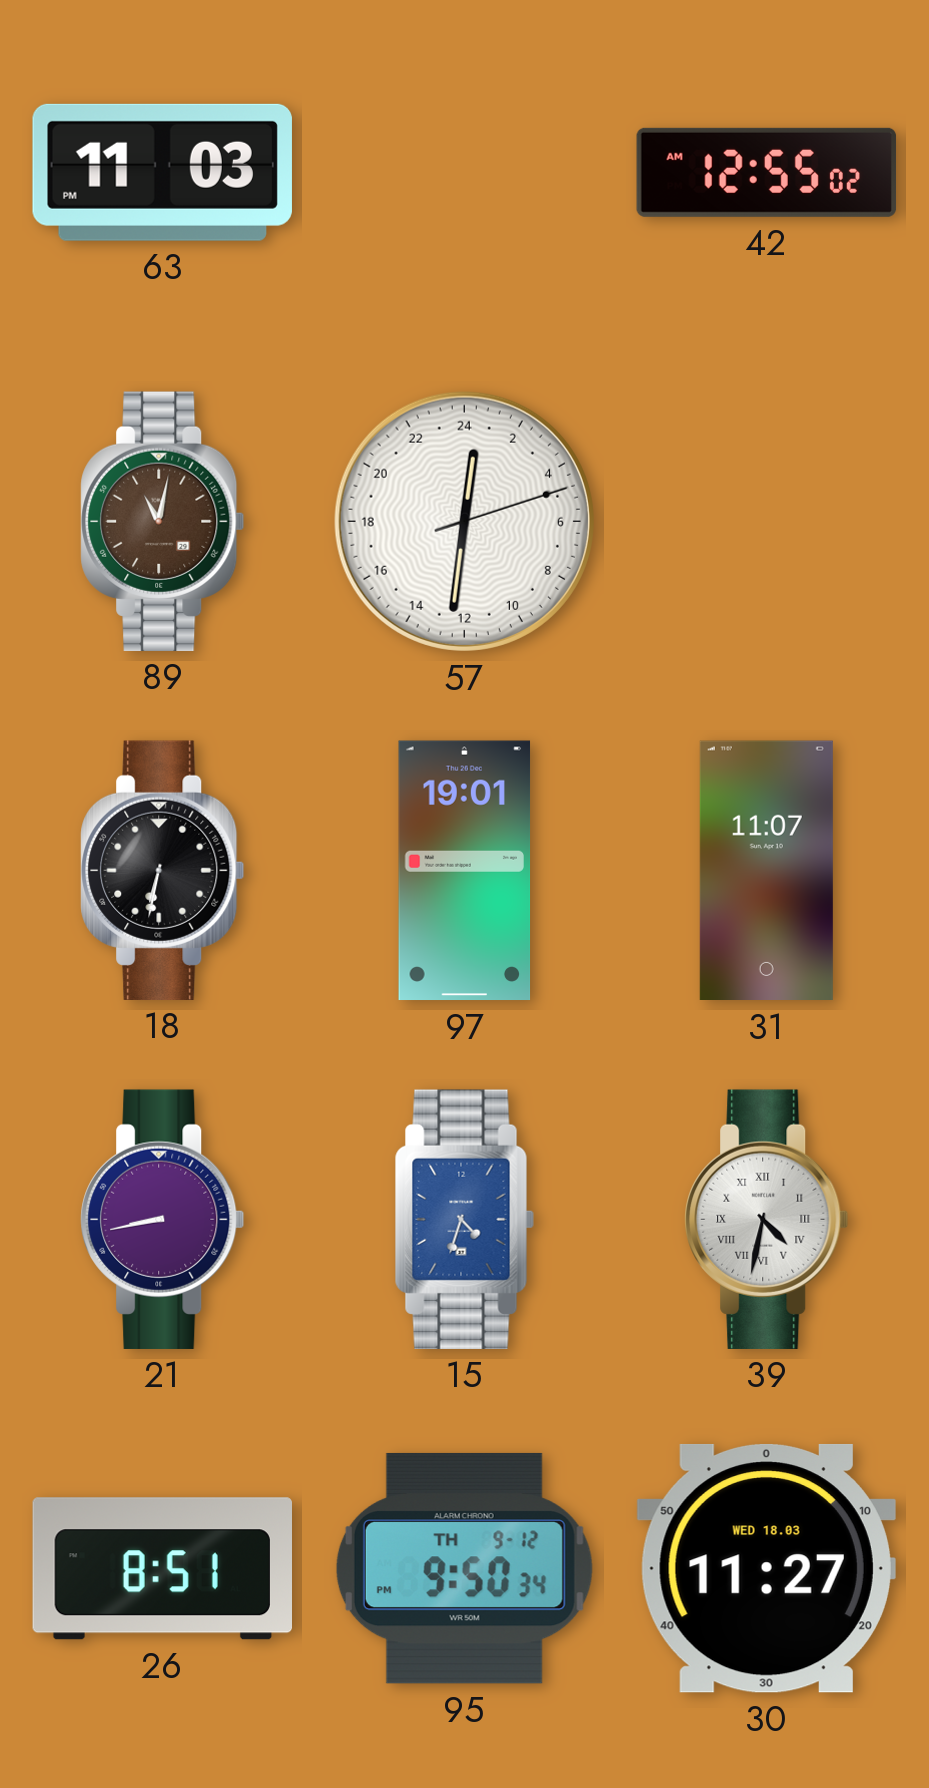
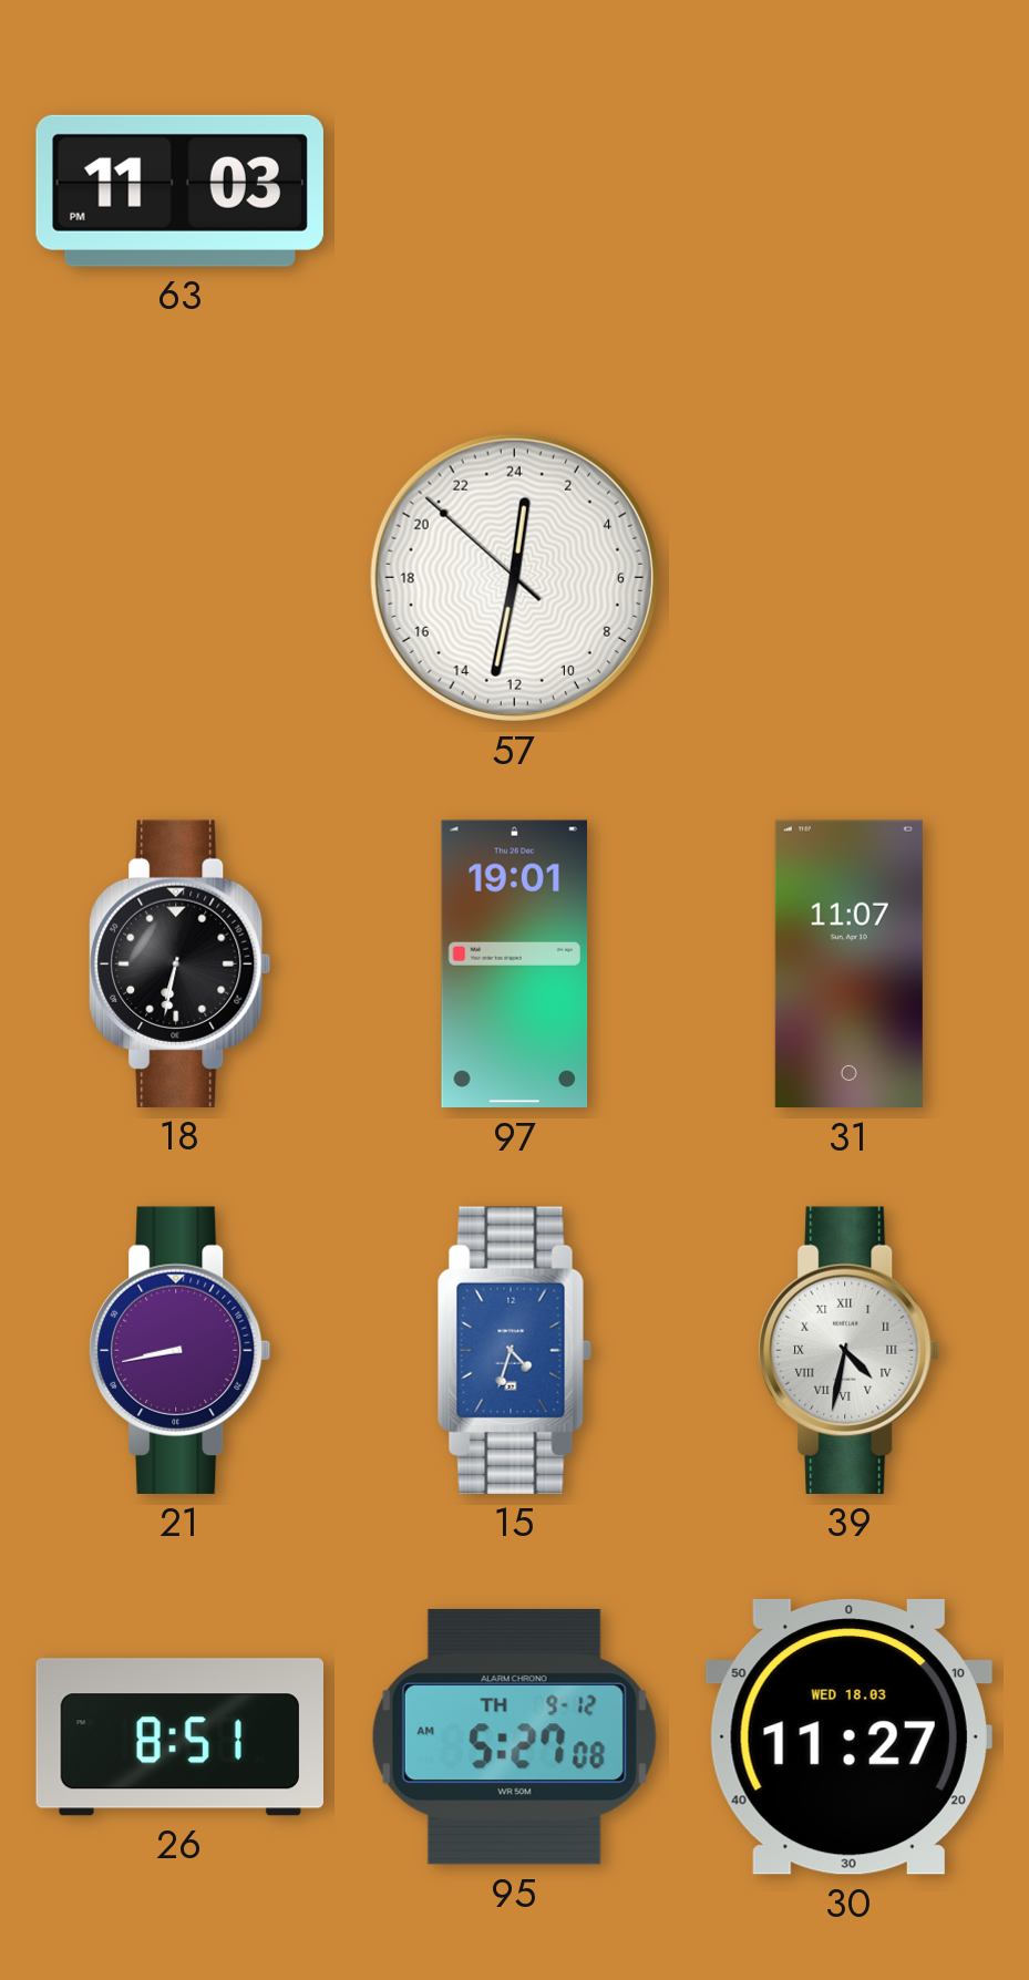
42: 12:55 -> none (767, 172)
89: 11:02 -> none (163, 521)
57: 0:31:12 -> 0:31:52 (514, 577)
95: 9:50 -> 5:27 (514, 1736)
